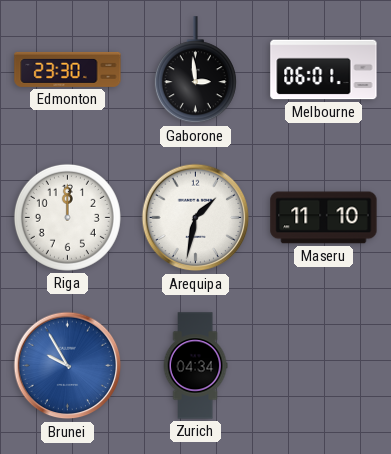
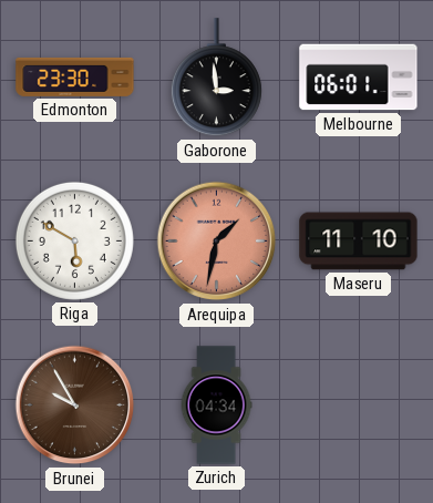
Riga: 12:00 -> 5:50 (74, 240)
Arequipa dial: white -> salmon (217, 242)
Brunei dial: blue -> brown (75, 406)
